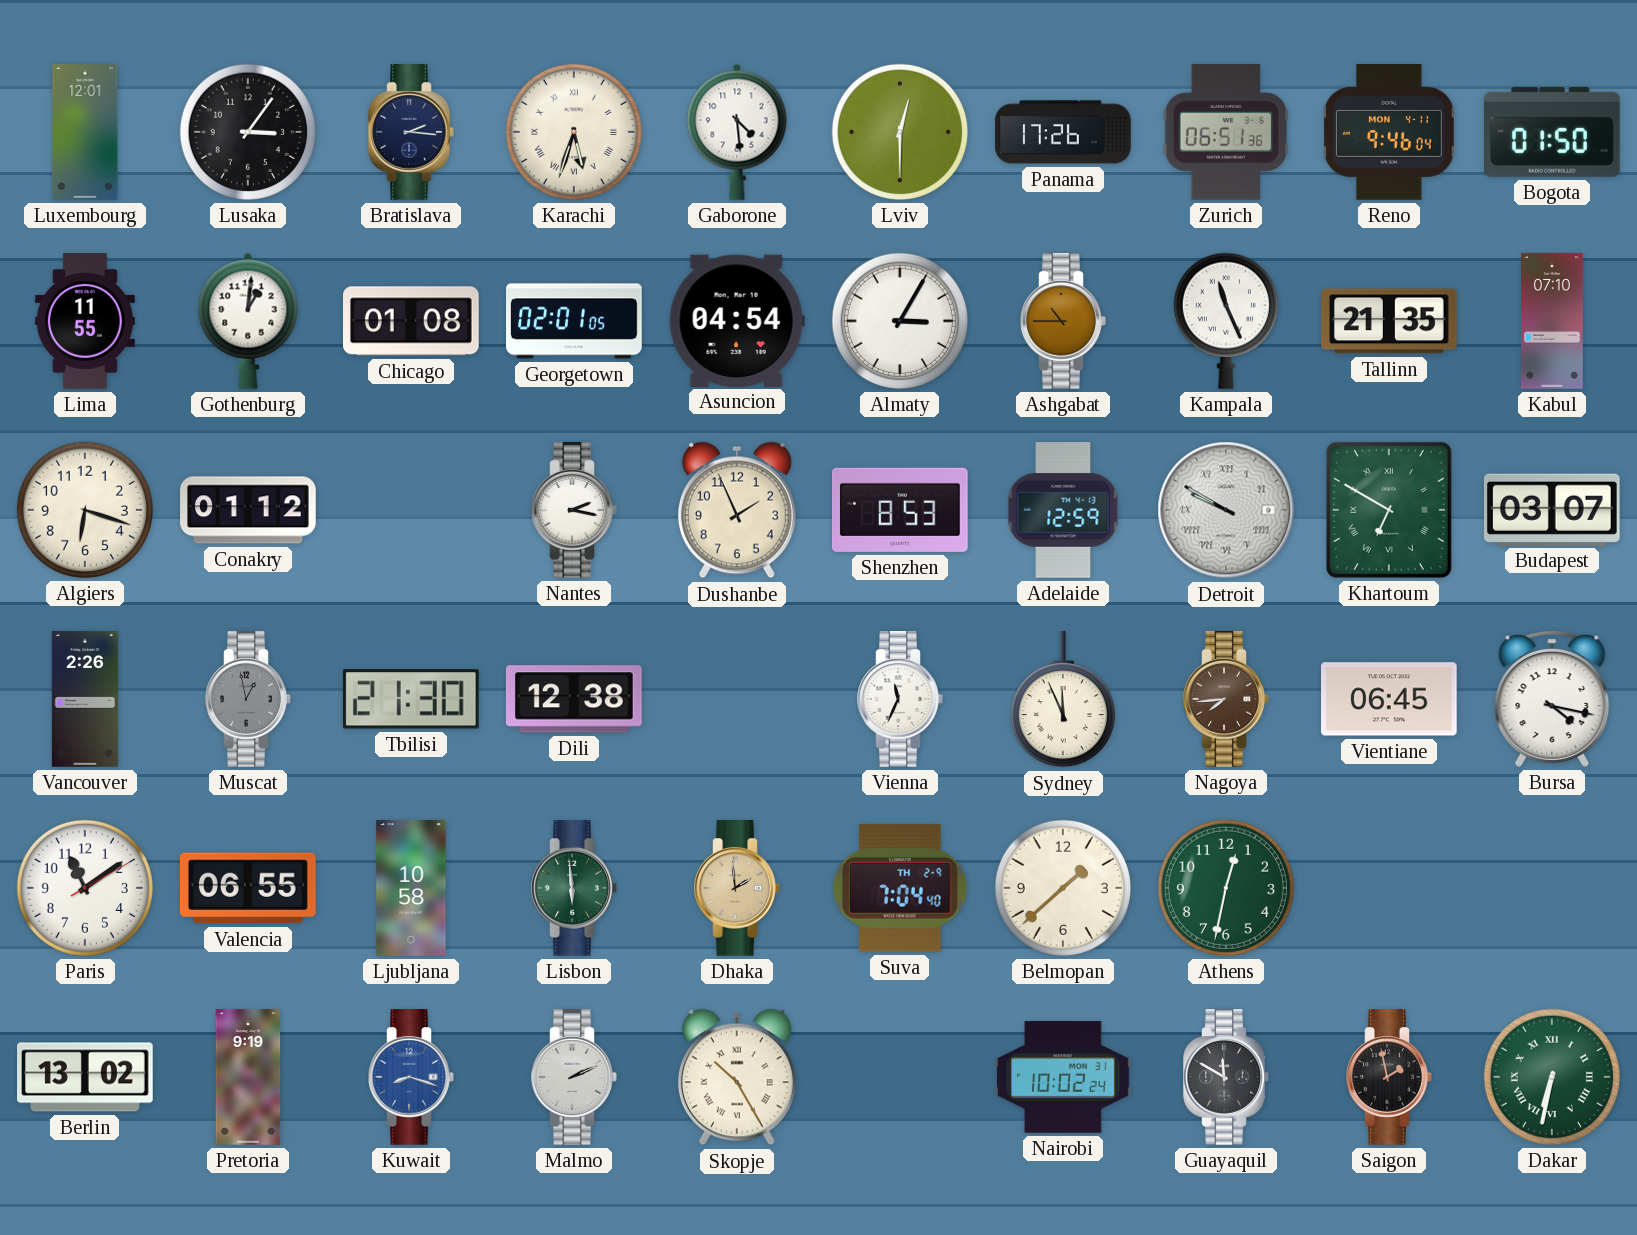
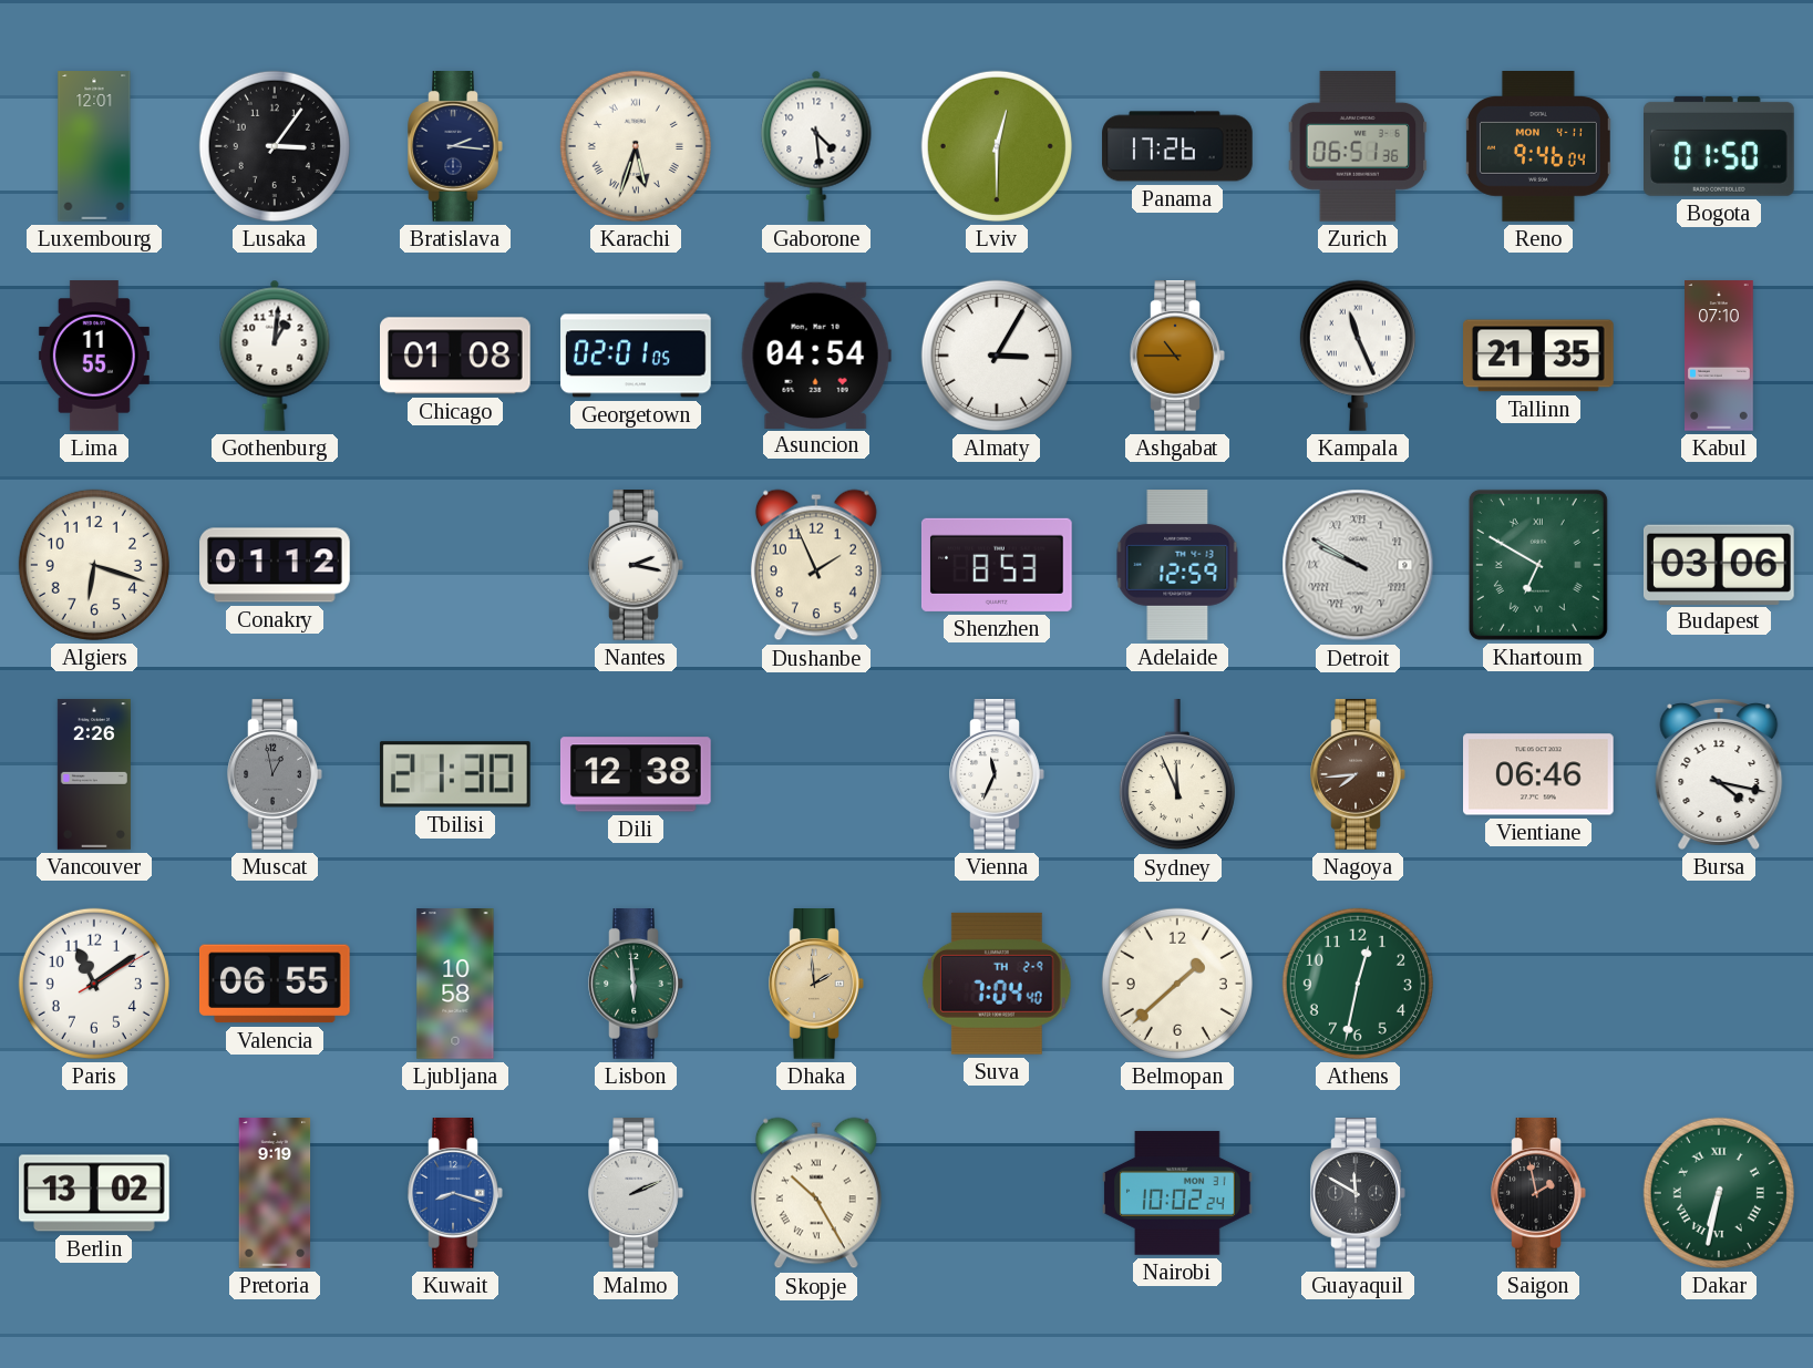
Budapest: 03:07 -> 03:06 (1719, 564)
Vientiane: 06:45 -> 06:46 (1539, 774)
